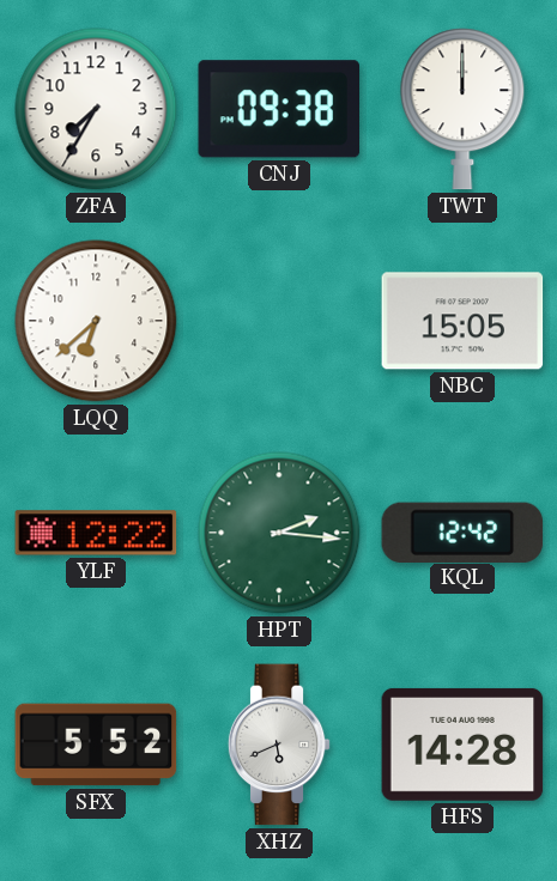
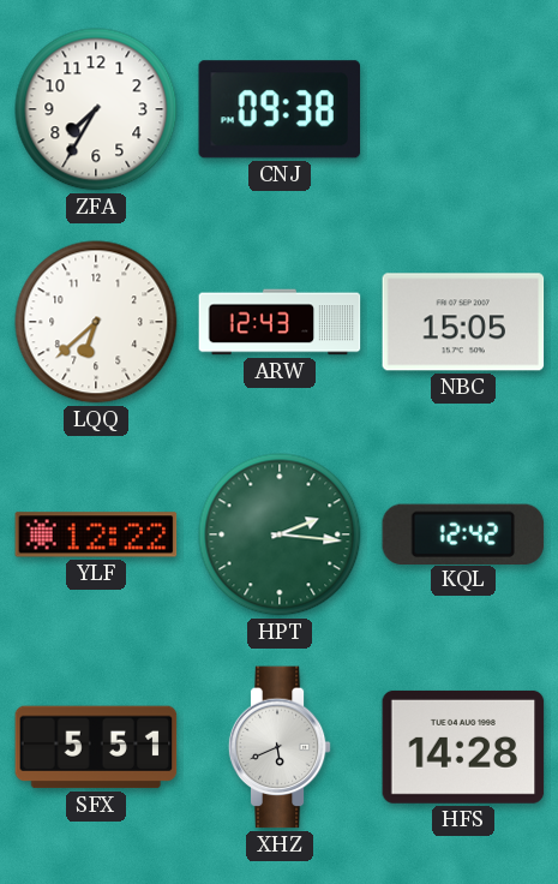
TWT: 12:00 -> none (462, 109)
ARW: none -> 12:43 (280, 322)
SFX: 5:52 -> 5:51 (96, 747)
